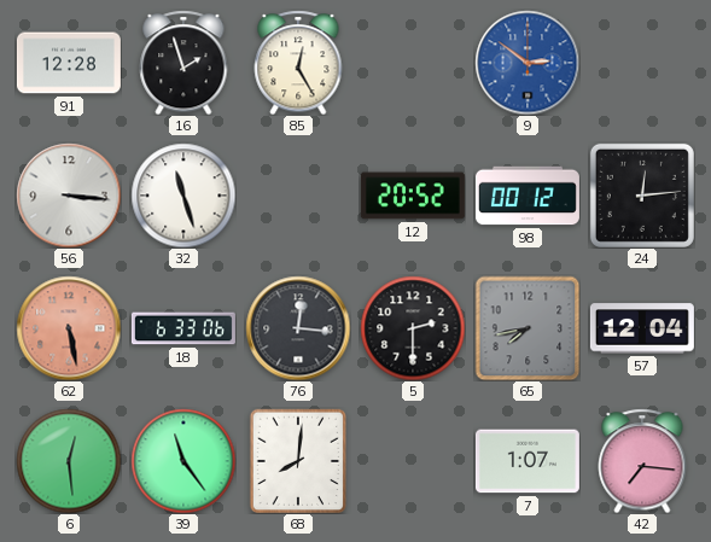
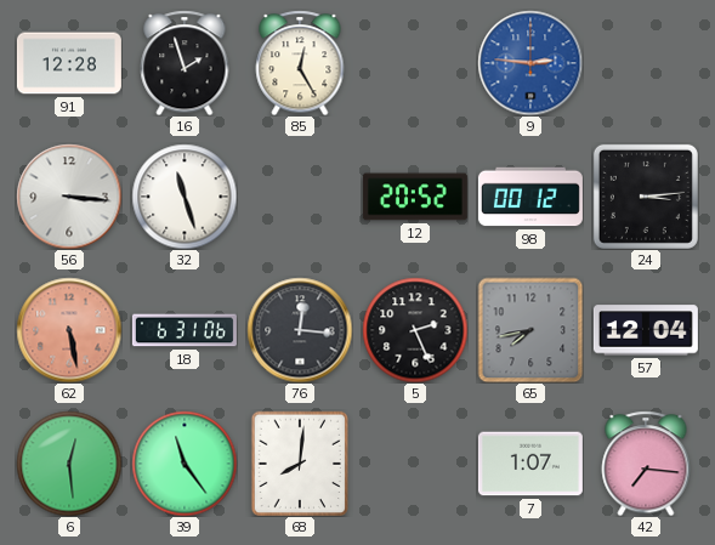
9: 2:51 -> 2:46 (530, 63)
24: 12:14 -> 3:14 (646, 197)
18: 6:33 -> 6:31 (185, 330)
5: 2:30 -> 2:26 (415, 330)
